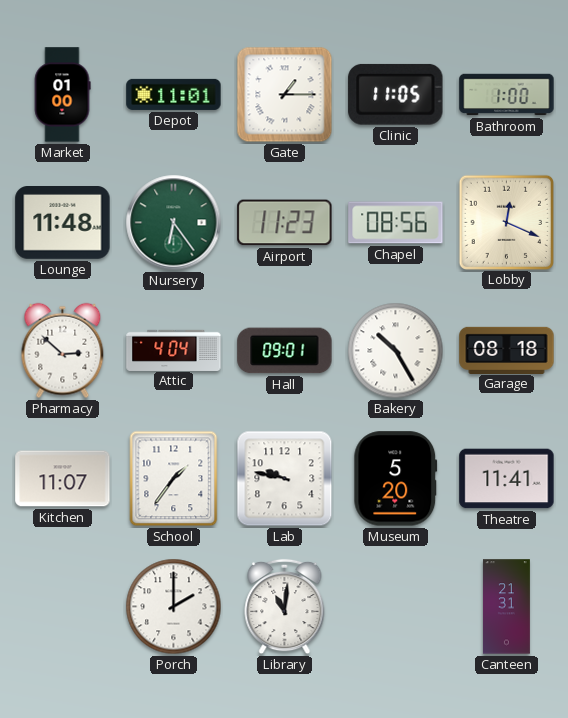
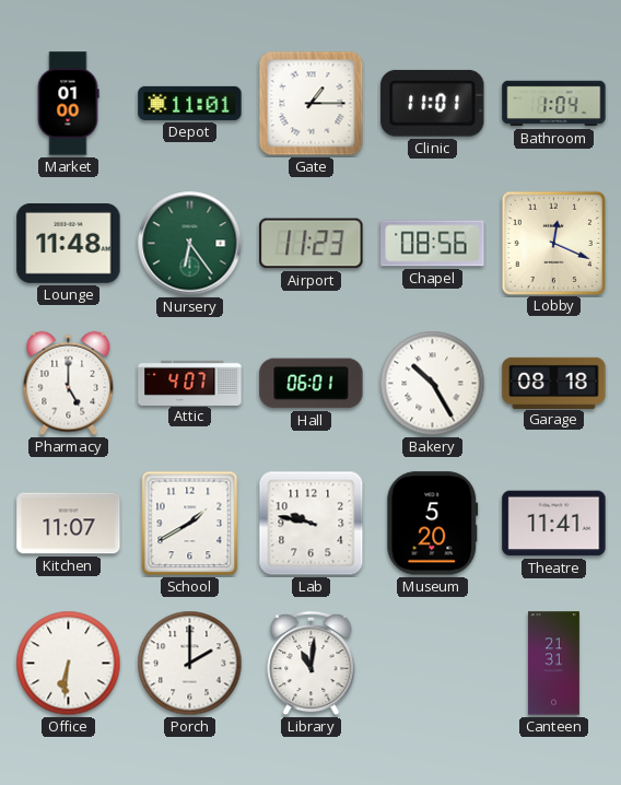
Clinic: 11:05 -> 11:01 (433, 103)
Bathroom: 1:00 -> 1:04 (554, 104)
Pharmacy: 2:52 -> 5:00 (69, 384)
Attic: 4:04 -> 4:07 (190, 383)
Hall: 09:01 -> 06:01 (312, 384)
School: 1:36 -> 1:40 (190, 524)
Office: none -> 6:31 (69, 664)
